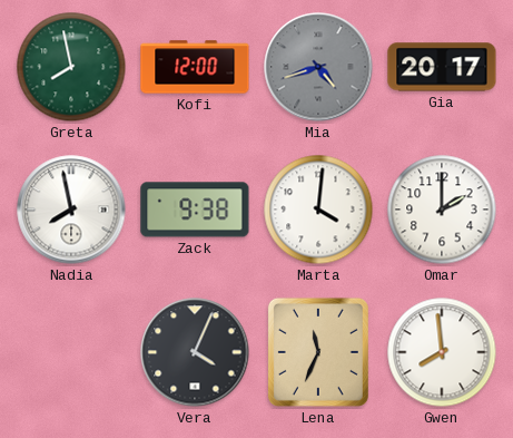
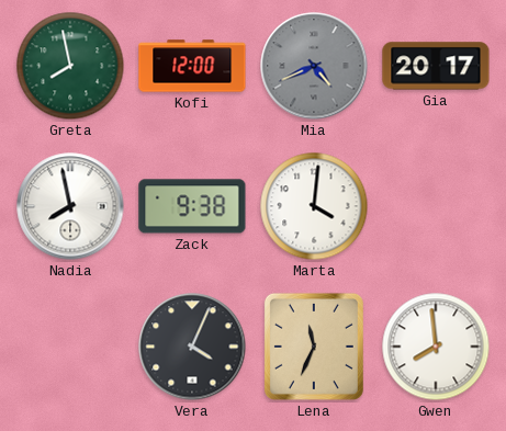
Mia: 4:42 -> 4:41 (314, 66)
Omar: 2:00 -> none (442, 210)
